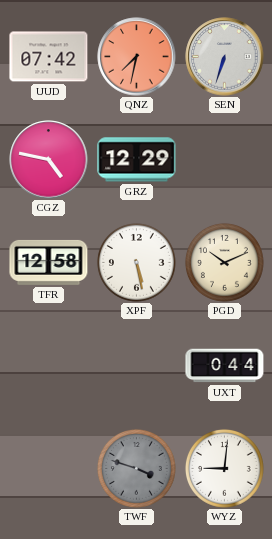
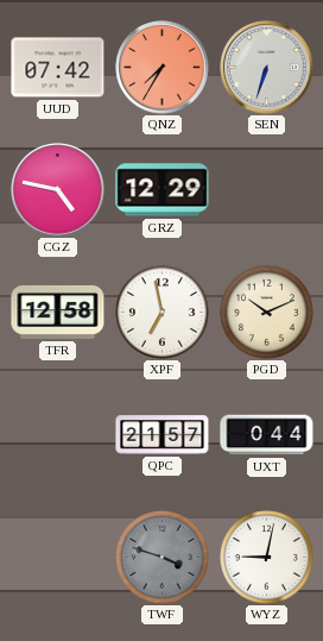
QNZ: 7:32 -> 7:35 (163, 68)
XPF: 5:28 -> 6:58 (161, 312)
QPC: none -> 21:57 (163, 435)
WYZ: 9:01 -> 9:02 (266, 557)
